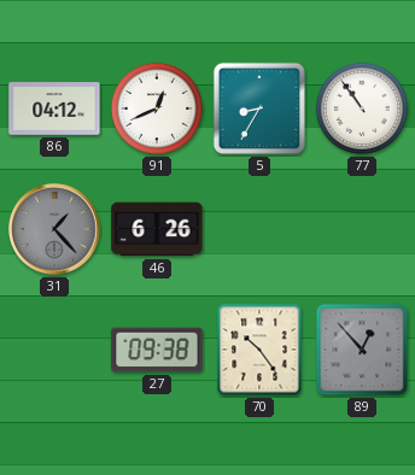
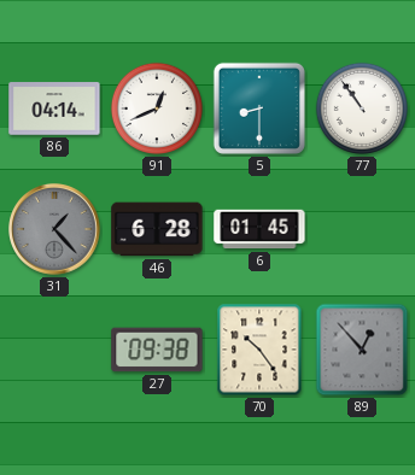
86: 04:12 -> 04:14 (54, 109)
5: 8:35 -> 8:30 (259, 109)
46: 6:26 -> 6:28 (157, 229)
6: none -> 01:45 (259, 229)
